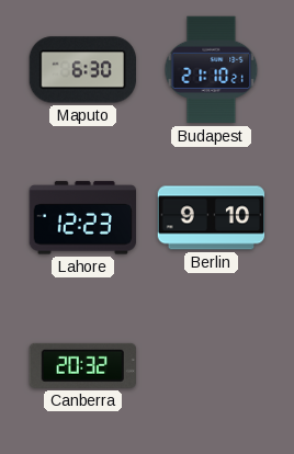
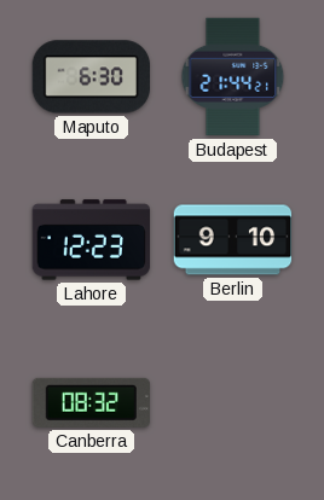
Budapest: 21:10 -> 21:44 (233, 77)
Canberra: 20:32 -> 08:32 (91, 402)
